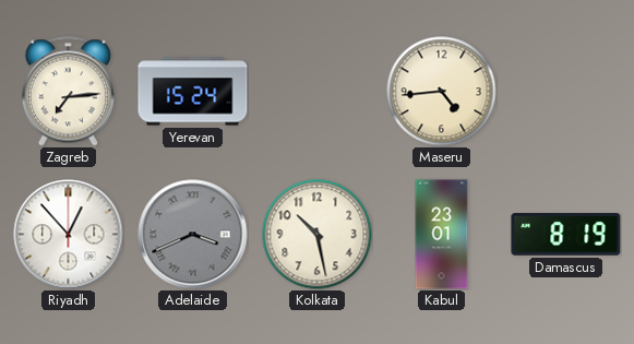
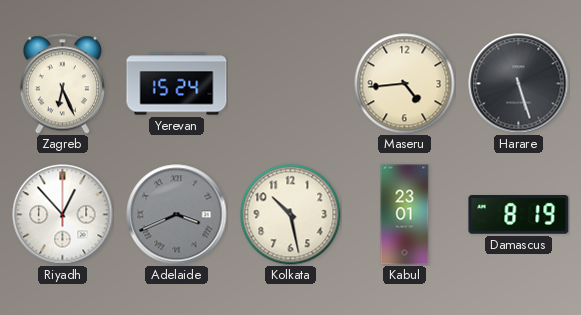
Zagreb: 7:14 -> 6:26 (62, 84)
Harare: none -> 5:27 (519, 84)
